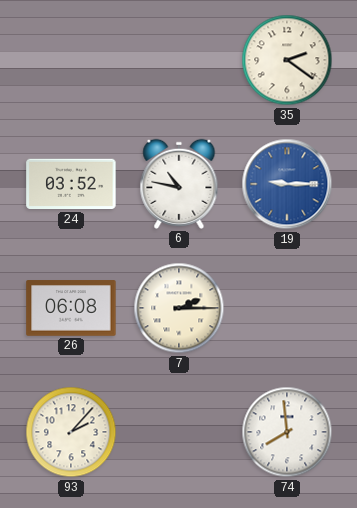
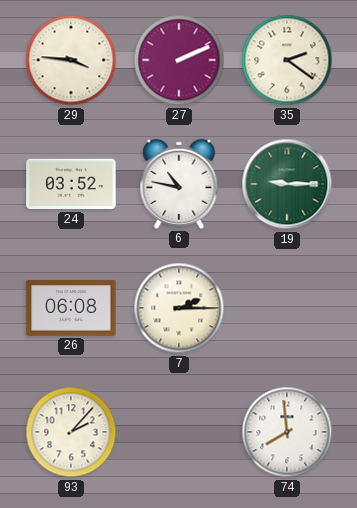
29: none -> 3:46 (71, 60)
27: none -> 2:11 (179, 60)
19 dial: blue -> green (287, 184)
